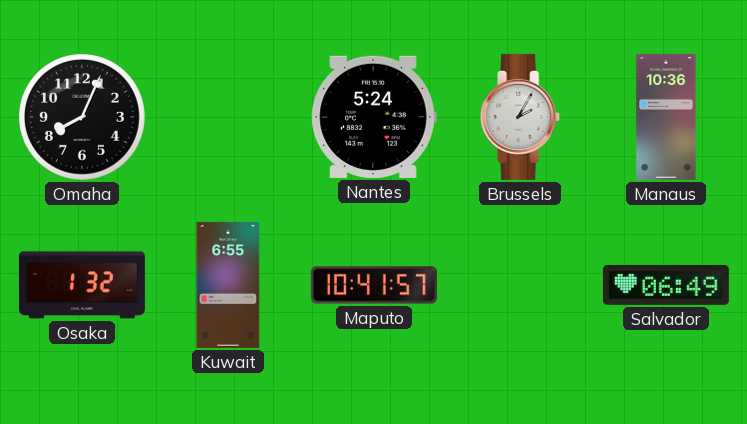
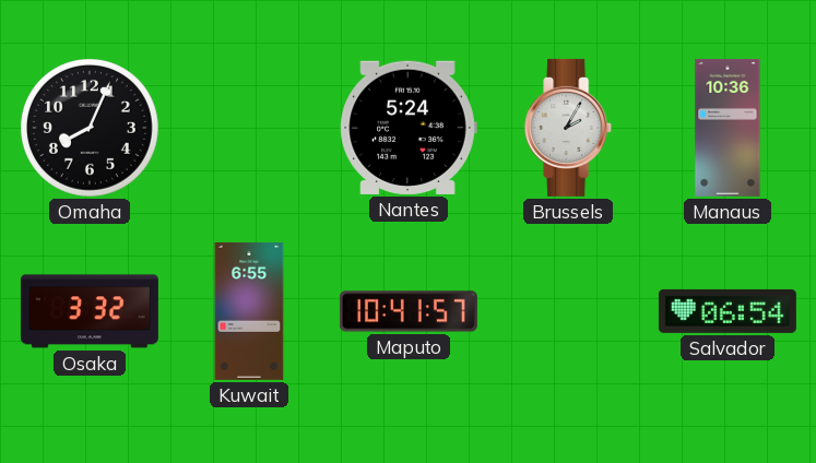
Osaka: 1:32 -> 3:32 (90, 311)
Salvador: 06:49 -> 06:54 (728, 311)
